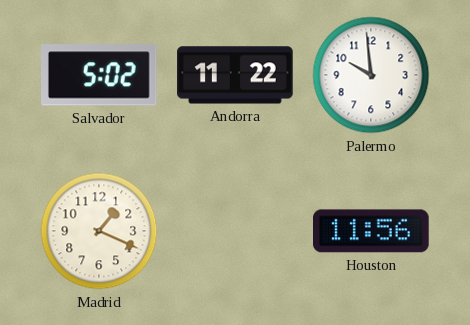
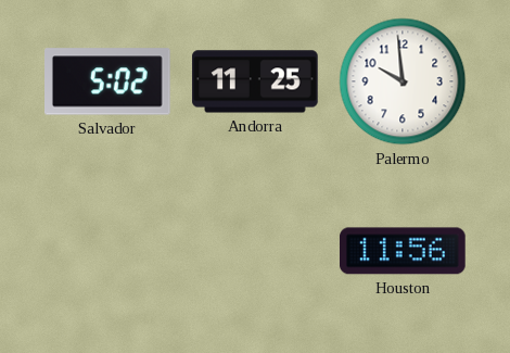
Andorra: 11:22 -> 11:25 (255, 81)
Madrid: 1:19 -> none (99, 231)
